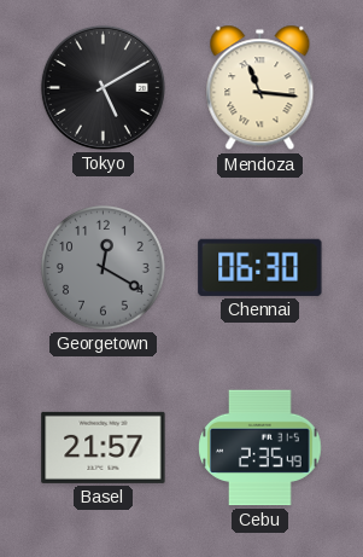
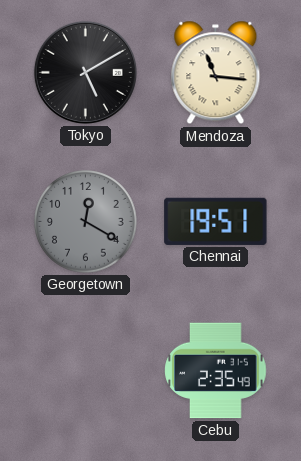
Chennai: 06:30 -> 19:51 (216, 221)
Basel: 21:57 -> none (104, 447)
